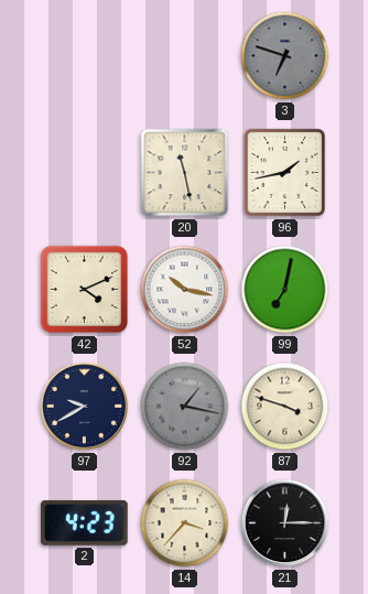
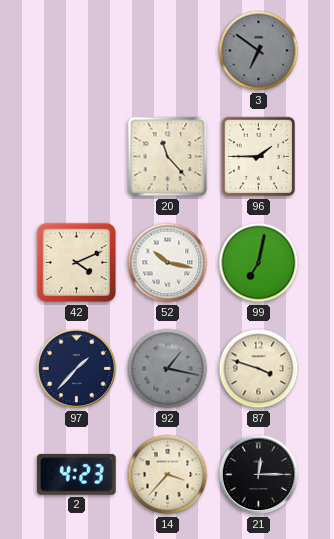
3: 6:48 -> 6:51 (259, 51)
20: 11:28 -> 11:23 (168, 157)
96: 1:43 -> 1:45 (259, 157)
97: 9:40 -> 1:37 (77, 369)
